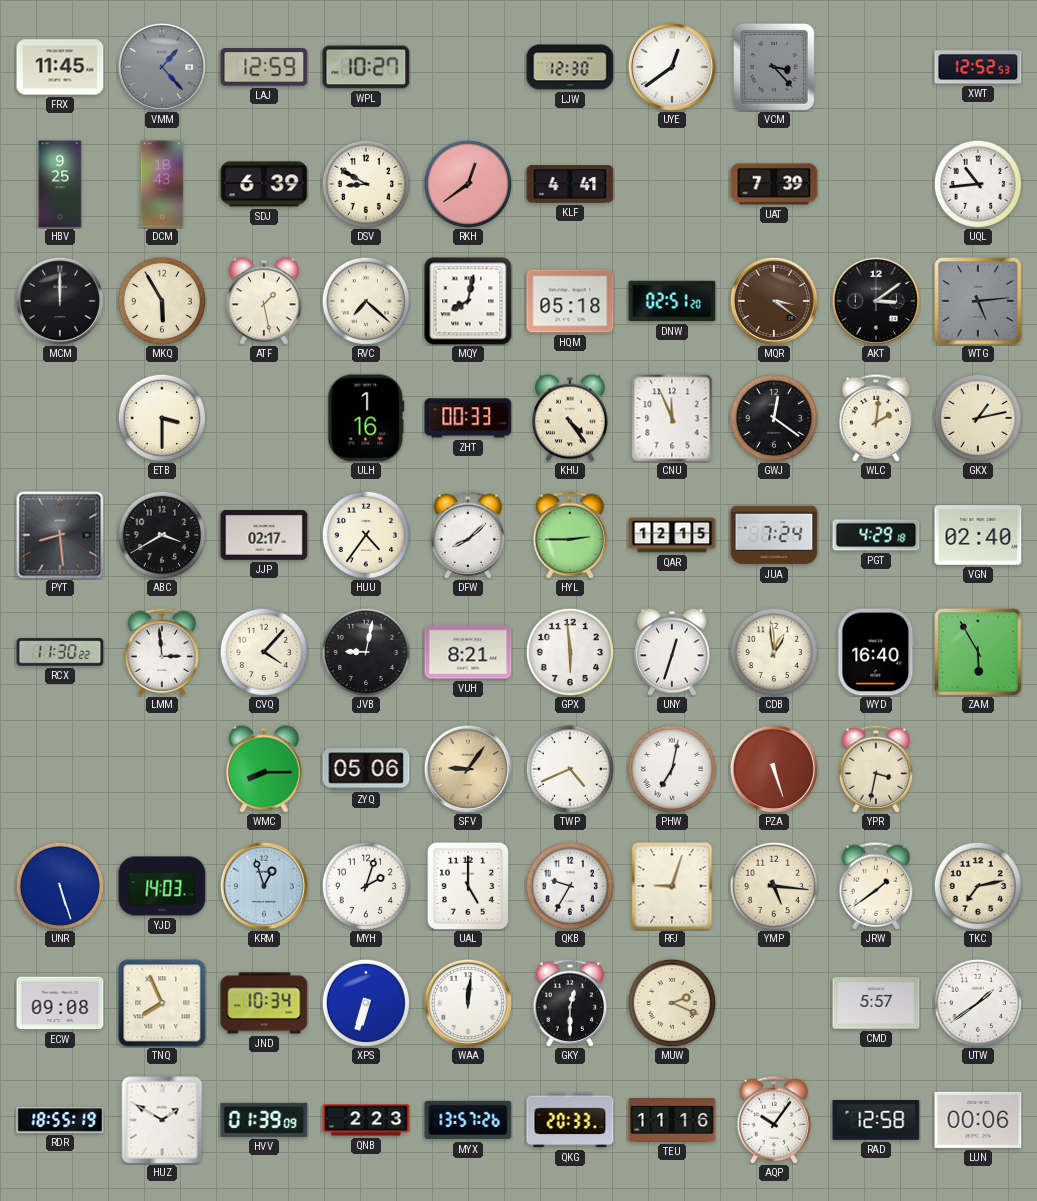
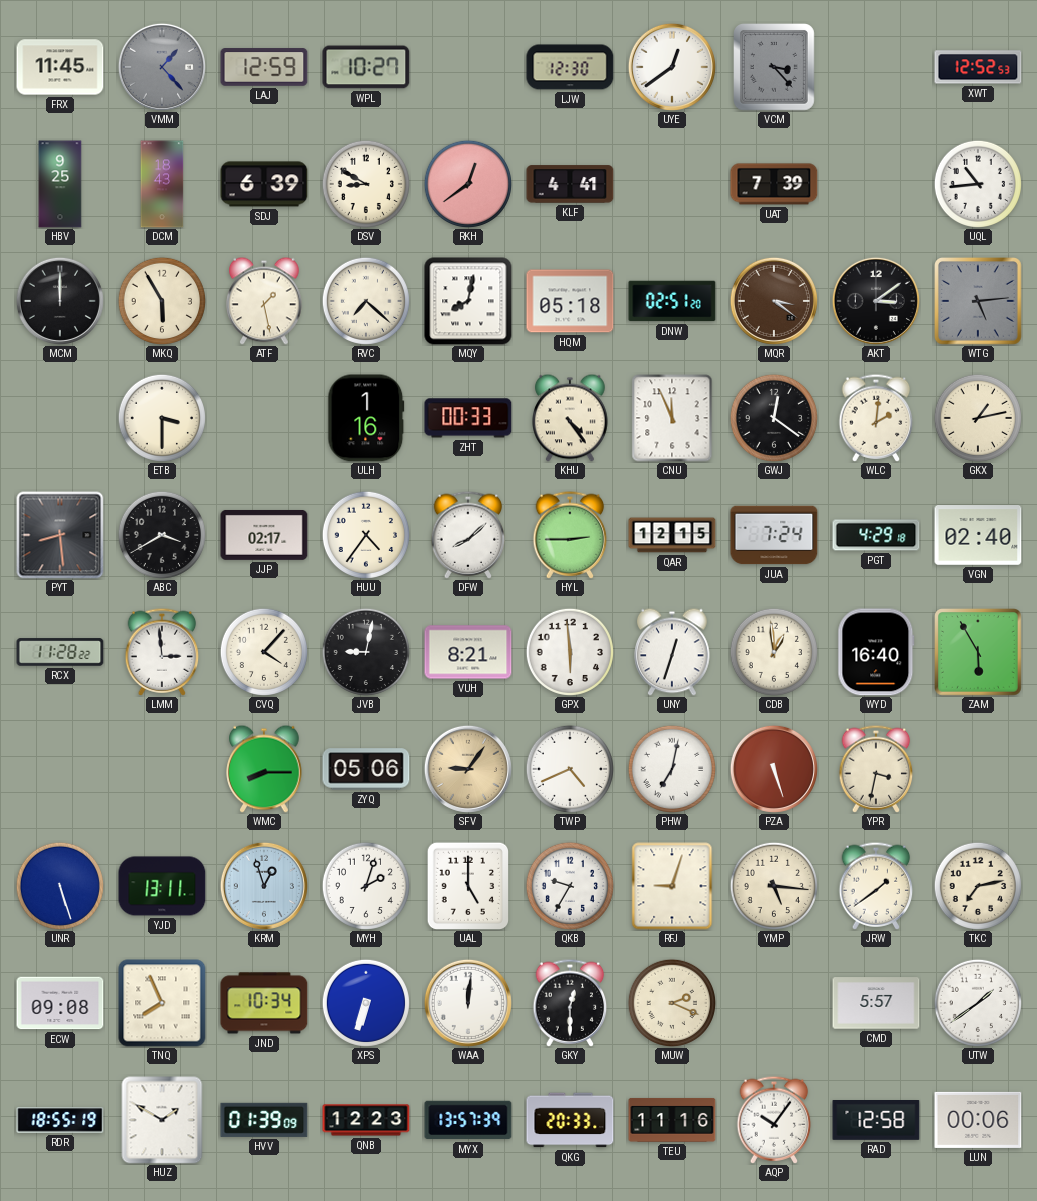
RCX: 11:30 -> 11:28 (60, 652)
YJD: 14:03 -> 13:11 (162, 886)
QNB: 2:23 -> 12:23 (366, 1120)
MYX: 13:57:26 -> 13:57:39 (468, 1120)
